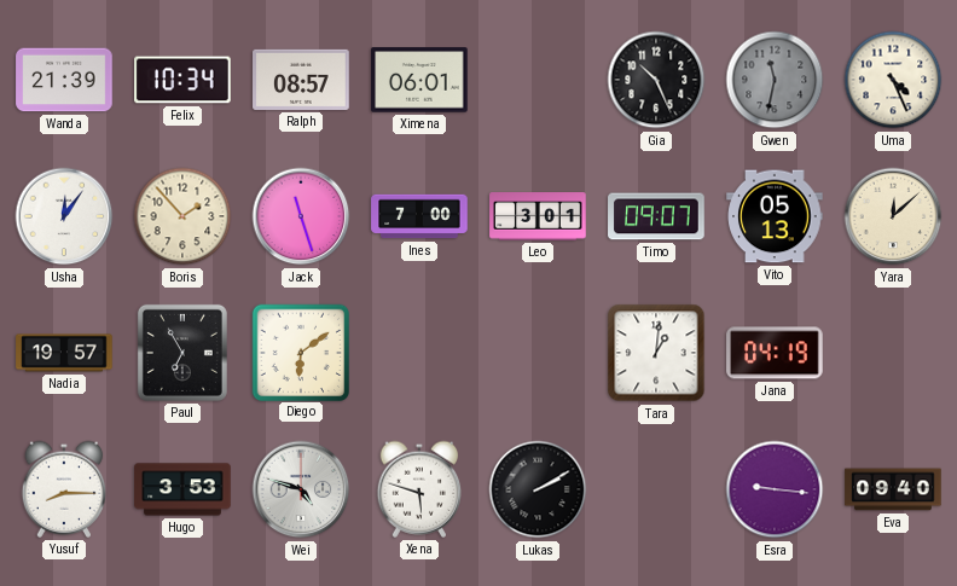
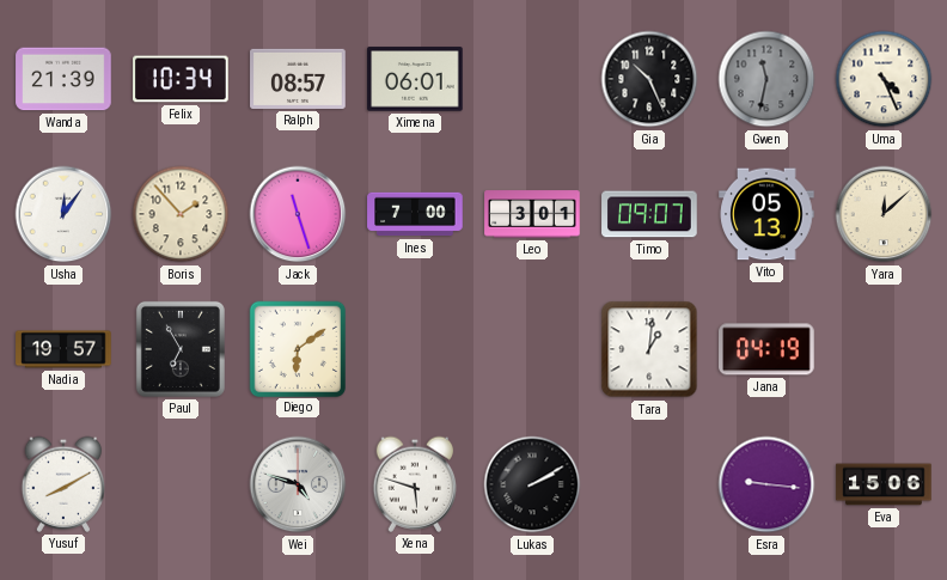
Yusuf: 8:15 -> 8:10 (63, 484)
Hugo: 3:53 -> none (182, 489)
Eva: 09:40 -> 15:06 (884, 484)
